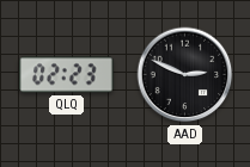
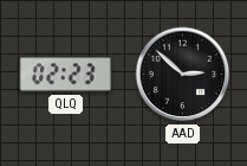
AAD: 2:49 -> 2:52 (183, 75)
